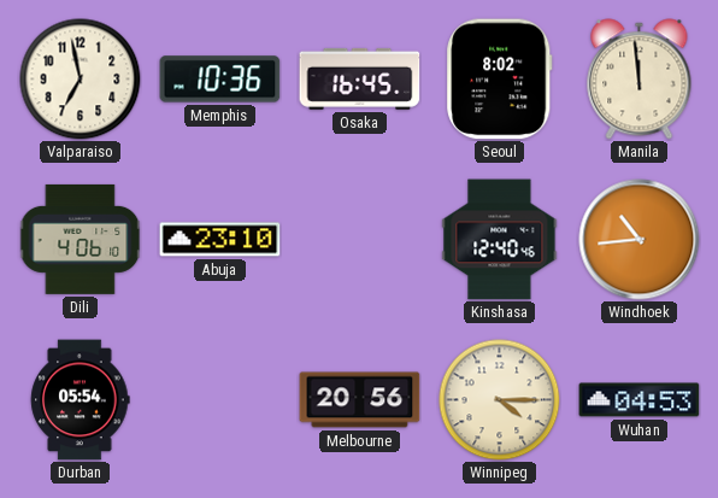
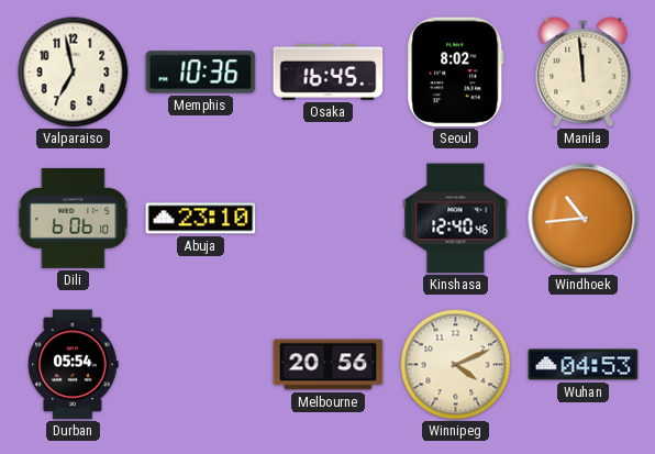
Dili: 4:06 -> 6:06 (73, 218)
Winnipeg: 4:15 -> 4:11 (456, 365)
